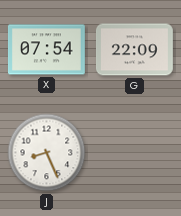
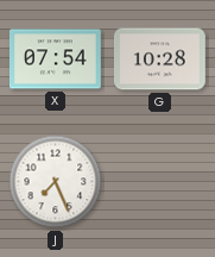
G: 22:09 -> 10:28 (159, 59)
J: 8:26 -> 7:26 (56, 182)
